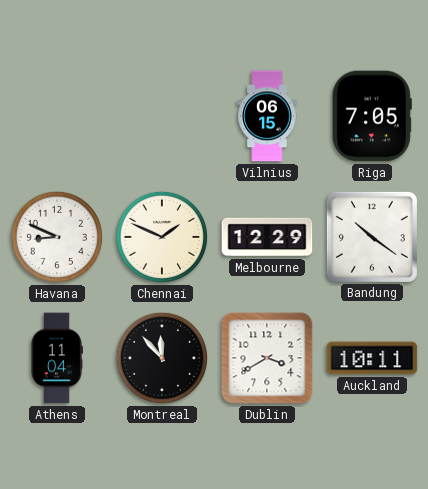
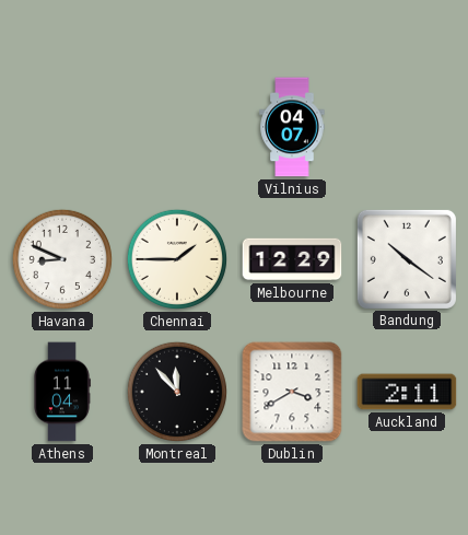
Vilnius: 06:15 -> 04:07 (292, 127)
Riga: 7:05 -> none (372, 116)
Chennai: 1:49 -> 1:45 (177, 259)
Auckland: 10:11 -> 2:11 (407, 392)
